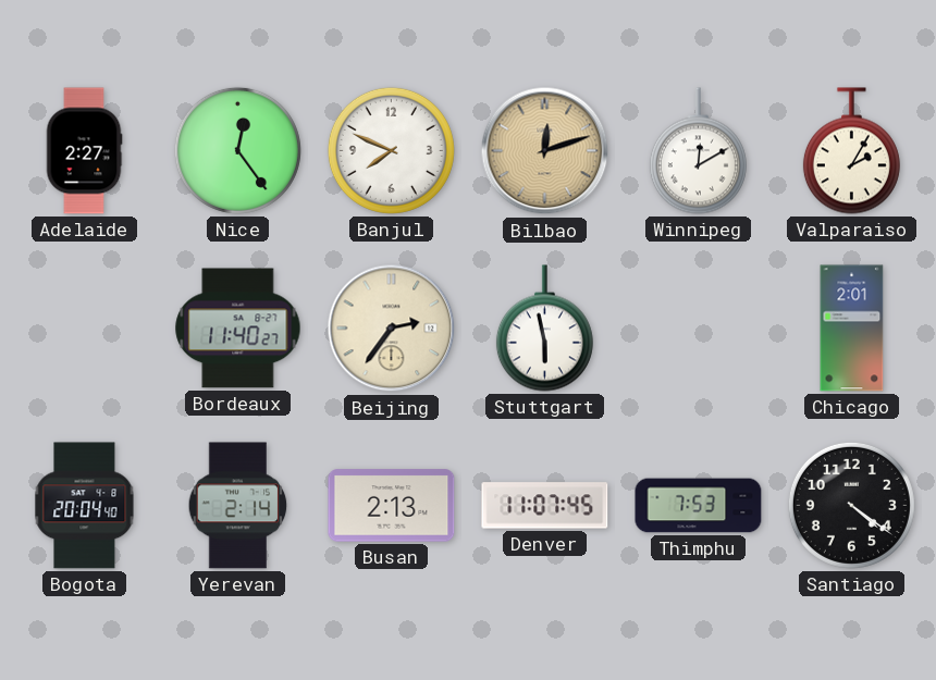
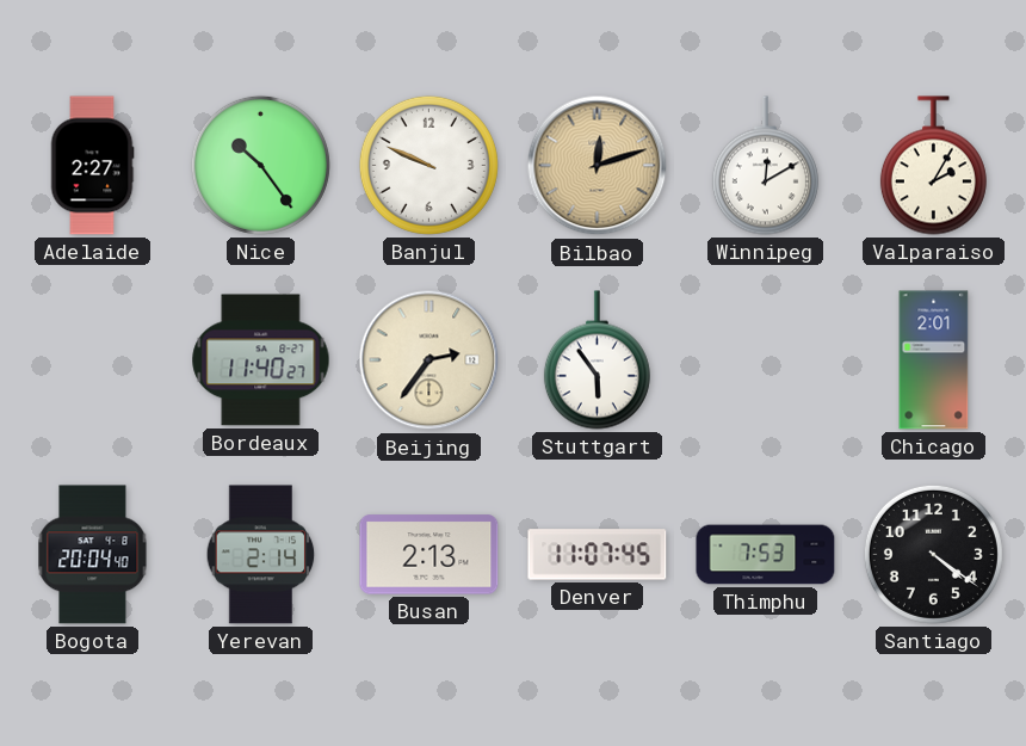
Nice: 12:24 -> 10:24 (260, 165)
Banjul: 7:49 -> 9:49 (428, 165)
Stuttgart: 5:58 -> 5:54 (597, 360)
